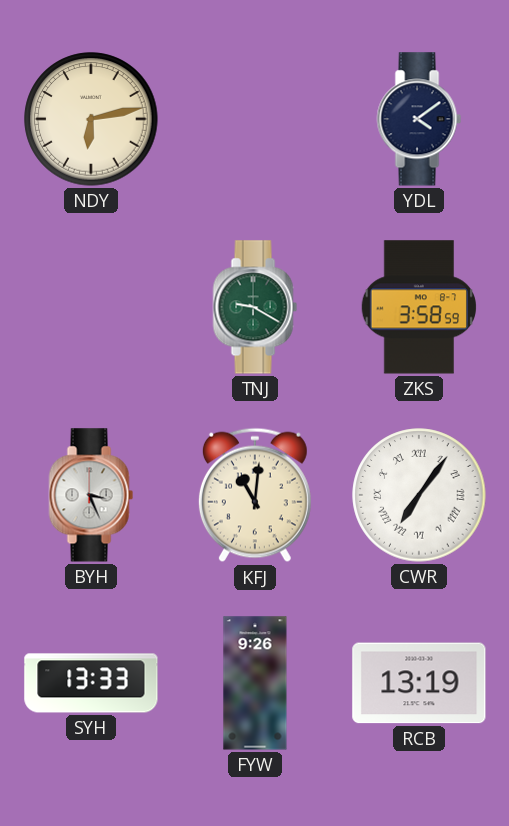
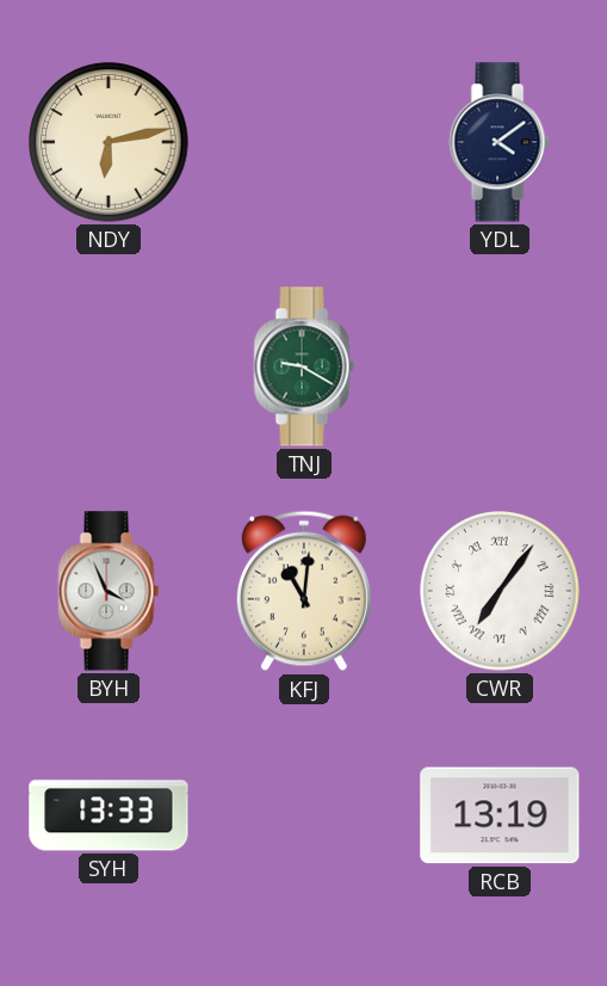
ZKS: 3:58 -> none (418, 307)
BYH: 3:26 -> 3:56 (109, 591)
FYW: 9:26 -> none (255, 683)
